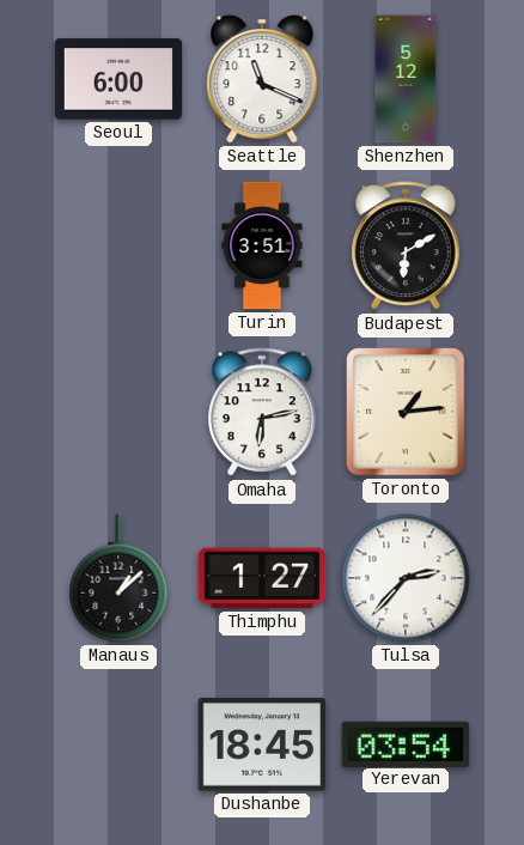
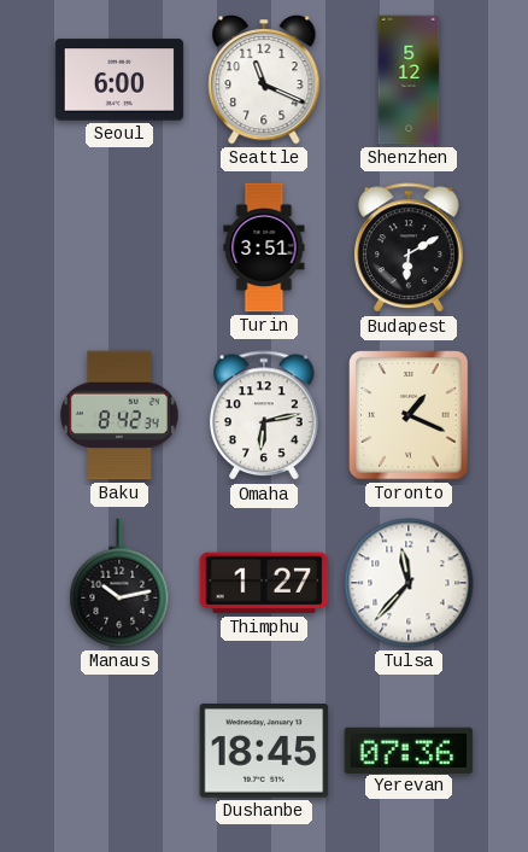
Baku: none -> 8:42 (119, 415)
Toronto: 1:14 -> 1:19 (409, 415)
Manaus: 1:08 -> 10:13 (119, 583)
Tulsa: 2:37 -> 11:37 (409, 583)
Yerevan: 03:54 -> 07:36 (409, 749)
